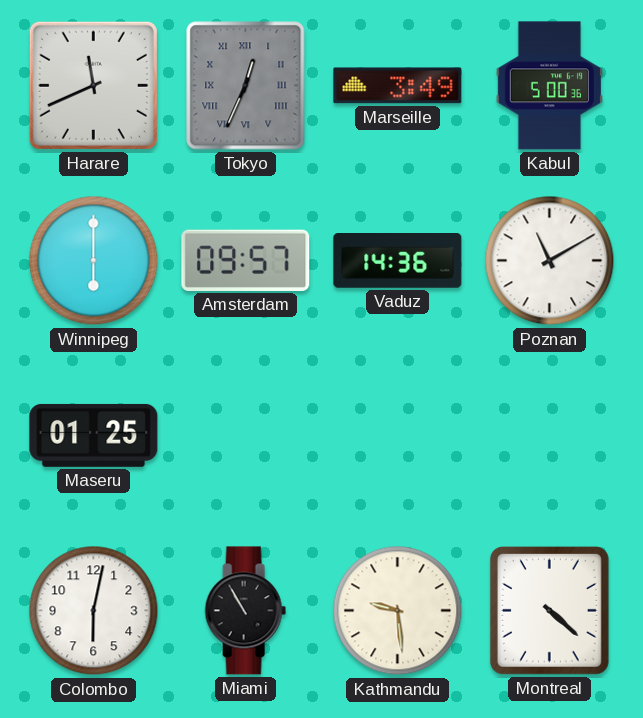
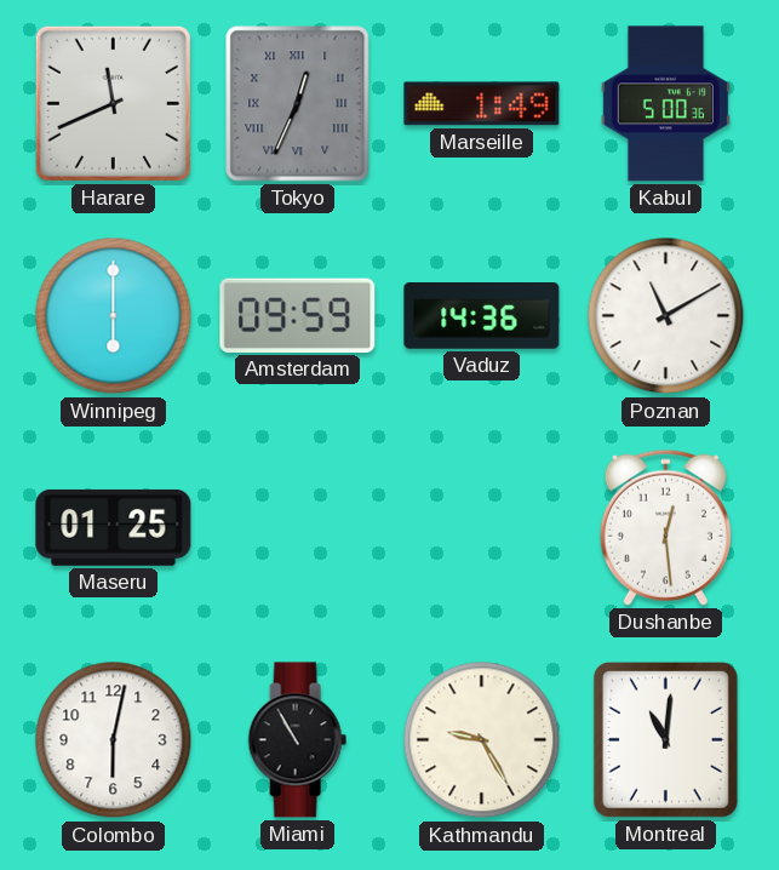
Marseille: 3:49 -> 1:49 (482, 104)
Amsterdam: 09:57 -> 09:59 (298, 315)
Dushanbe: none -> 12:29 (665, 527)
Kathmandu: 9:29 -> 9:25 (482, 740)
Montreal: 4:22 -> 11:01 (665, 739)
